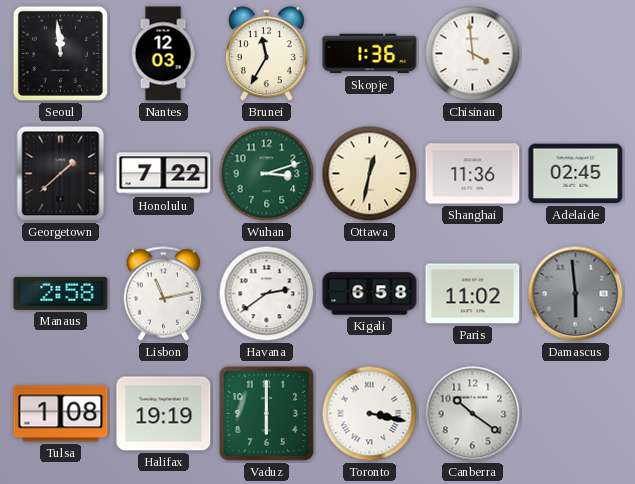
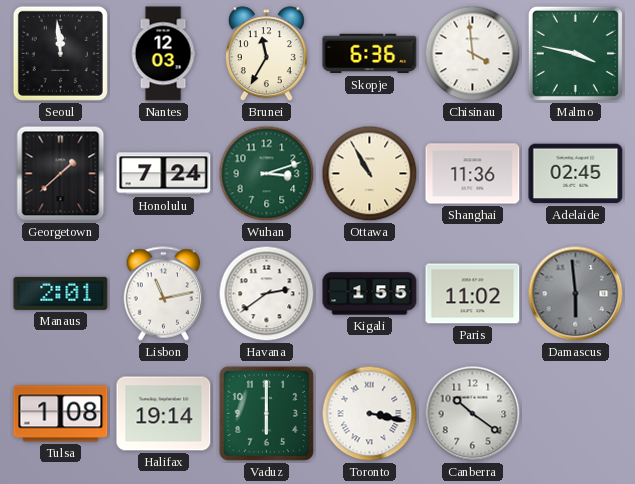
Skopje: 1:36 -> 6:36 (370, 54)
Malmo: none -> 3:47 (575, 53)
Honolulu: 7:22 -> 7:24 (164, 174)
Ottawa: 12:32 -> 10:55 (370, 174)
Manaus: 2:58 -> 2:01 (61, 293)
Kigali: 6:58 -> 1:55 (370, 294)
Halifax: 19:19 -> 19:14 (164, 414)
